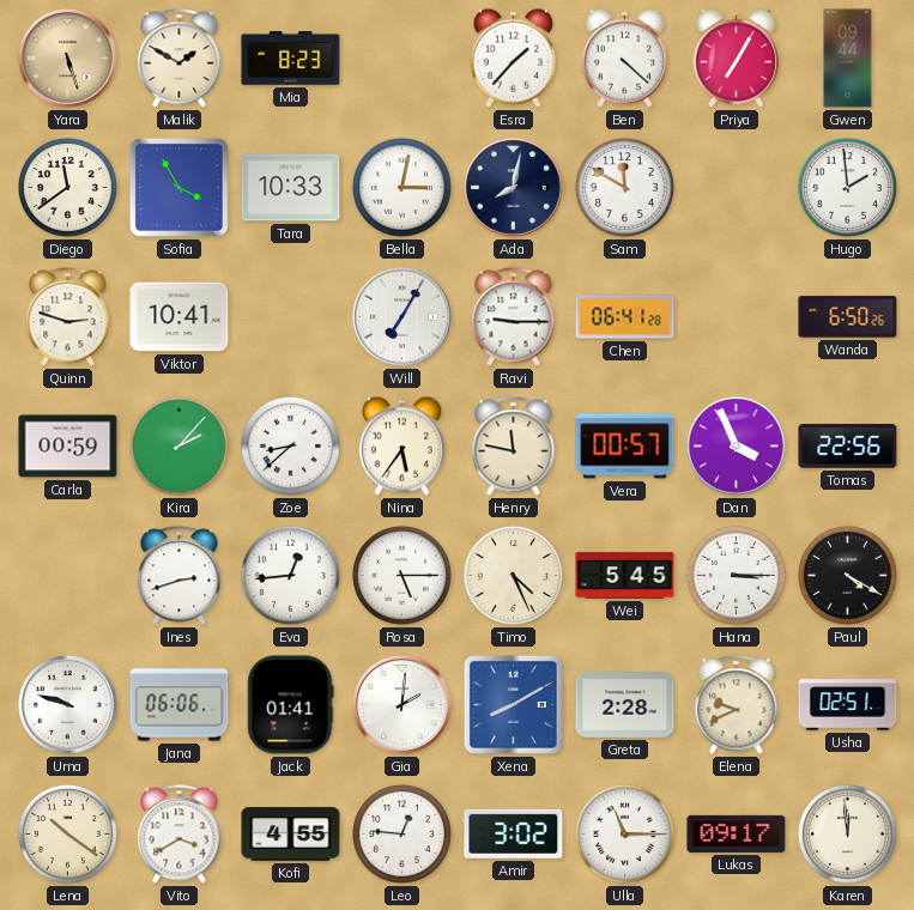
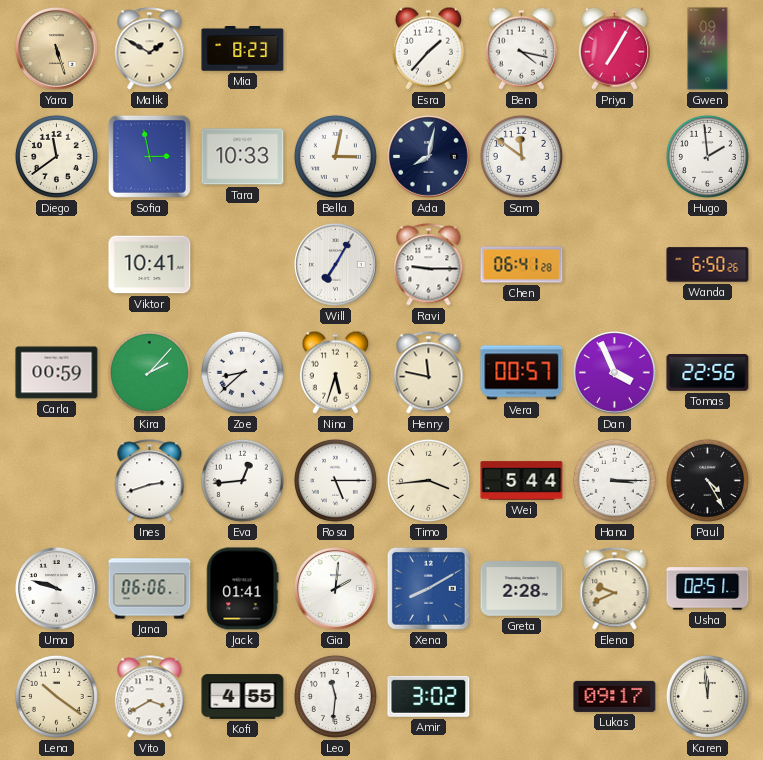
Ben: 4:22 -> 4:17 (521, 48)
Sofia: 3:55 -> 2:58 (149, 156)
Sam: 11:50 -> 11:51 (521, 156)
Quinn: 2:48 -> none (68, 317)
Nina: 5:36 -> 5:33 (335, 372)
Timo: 4:26 -> 3:44 (428, 480)
Wei: 5:45 -> 5:44 (522, 481)
Paul: 4:20 -> 4:25 (707, 480)
Leo: 12:46 -> 11:31 (335, 696)
Ulla: 11:15 -> none (624, 833)
